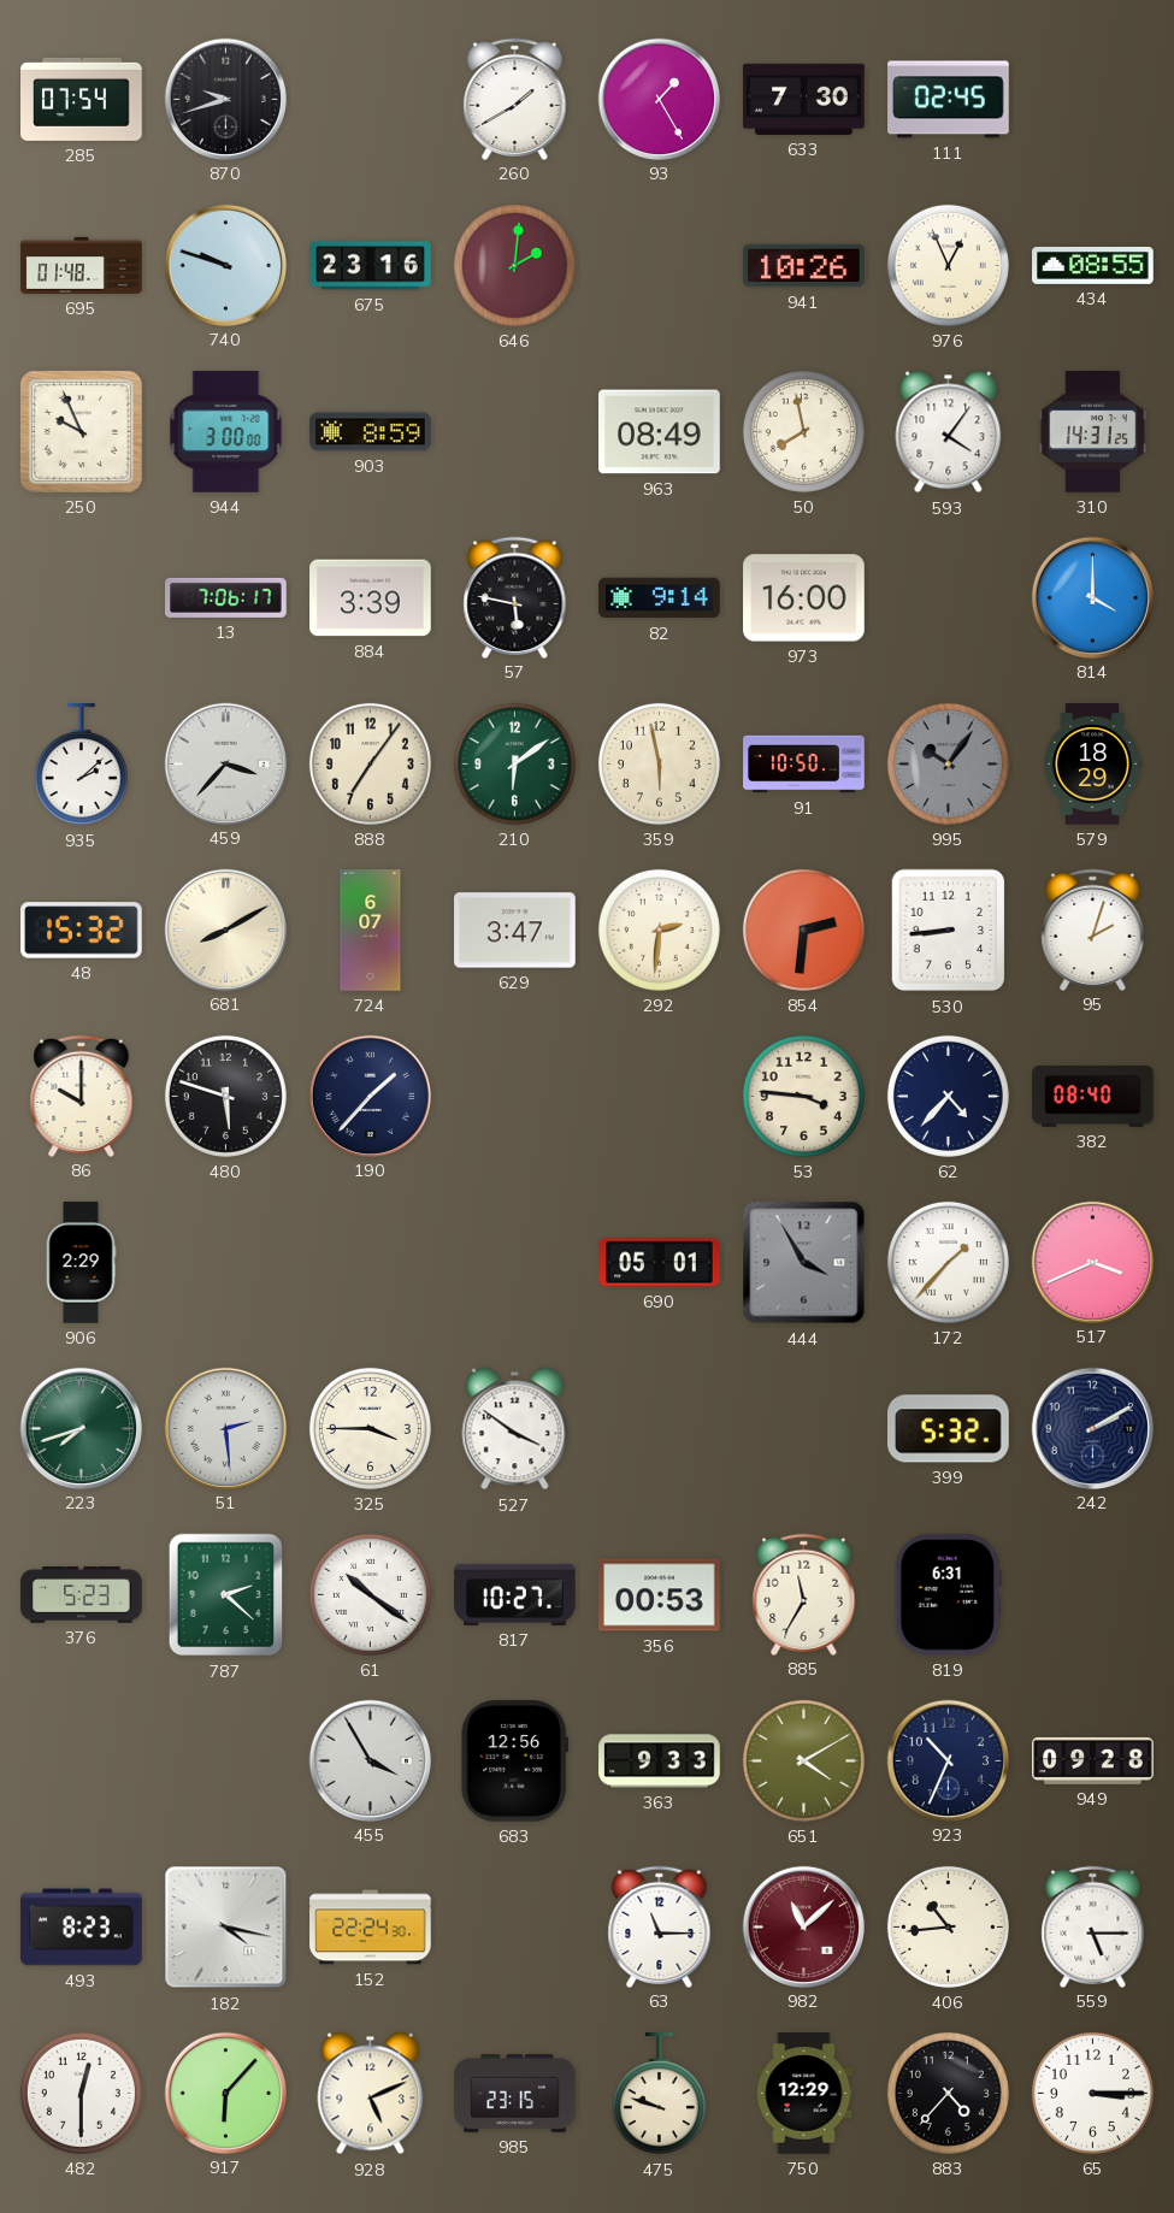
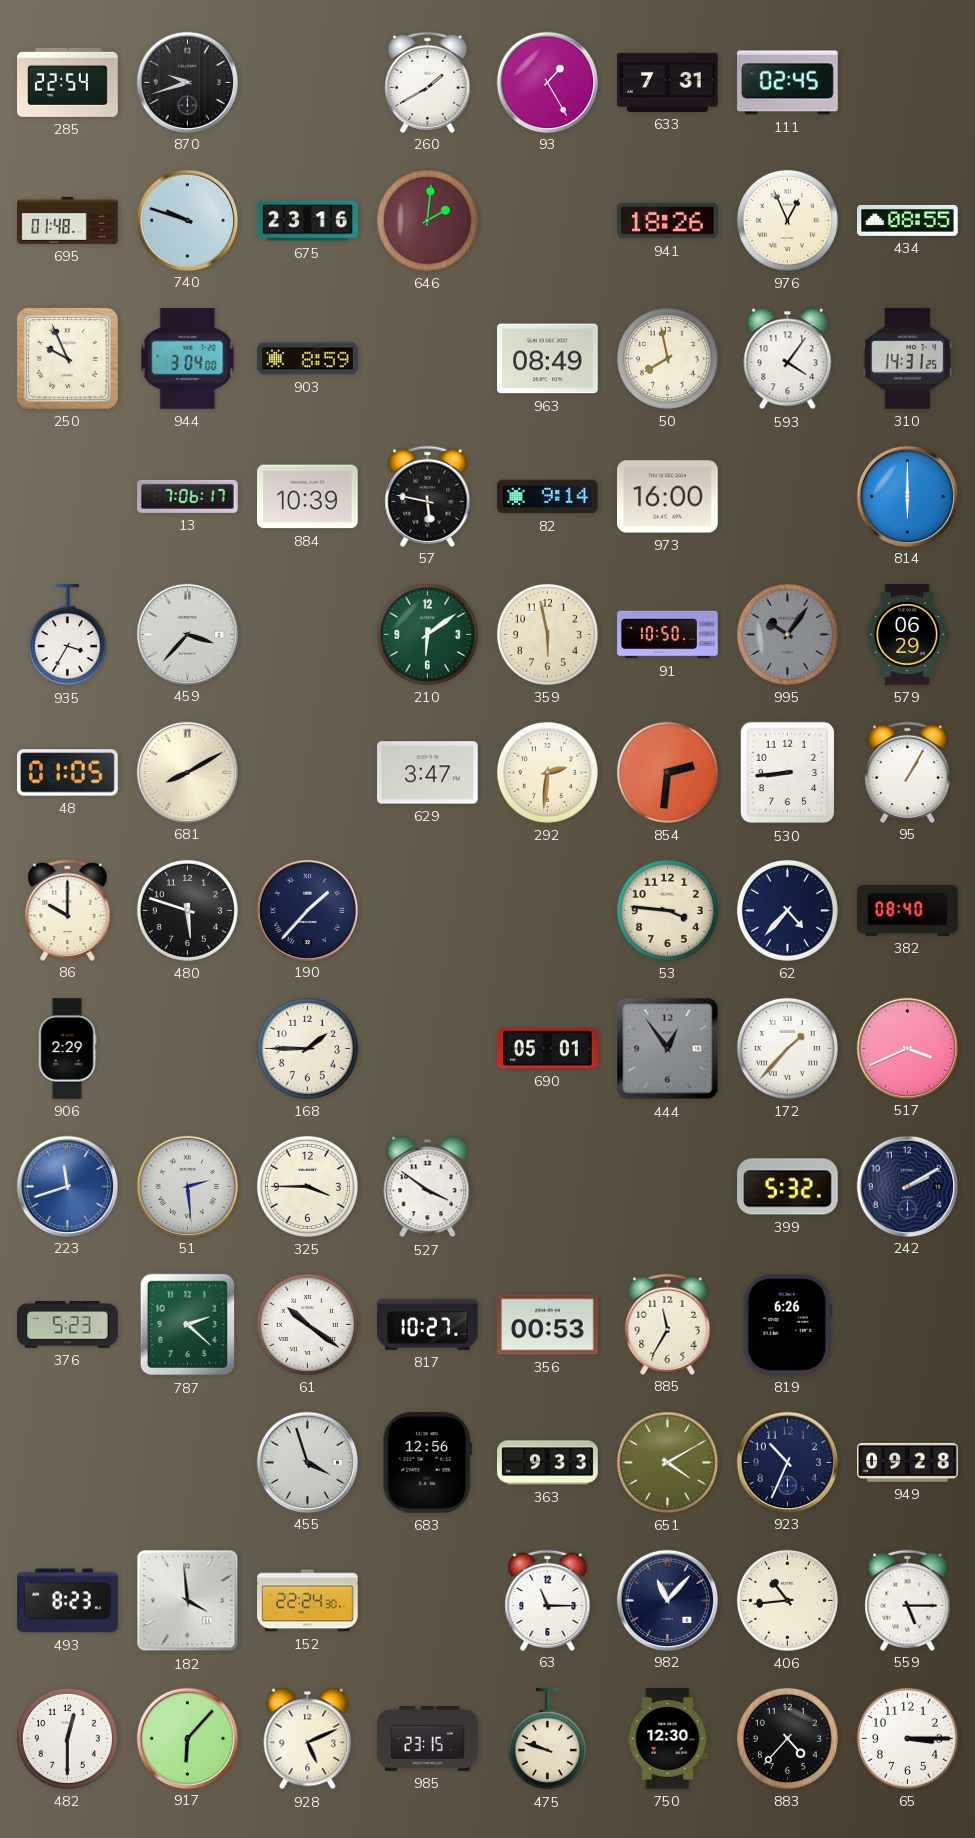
285: 07:54 -> 22:54 (68, 82)
633: 7:30 -> 7:31 (668, 82)
941: 10:26 -> 18:26 (668, 221)
944: 3:00 -> 3:04 (188, 359)
884: 3:39 -> 10:39 (308, 497)
814: 4:00 -> 6:00 (907, 496)
935: 2:08 -> 3:35 (67, 635)
888: 7:06 -> none (370, 763)
579: 18:29 -> 06:29 (907, 635)
48: 15:32 -> 01:05 (68, 773)
724: 6:07 -> none (371, 931)
95: 2:03 -> 1:05 (908, 772)
168: none -> 1:45 (307, 1048)
444: 3:55 -> 12:54 (668, 1049)
223: 7:42 -> 11:42 (67, 1186)
223 dial: green -> blue (67, 1186)
819: 6:31 -> 6:26 (787, 1325)
455: 3:55 -> 3:57 (307, 1462)
182: 4:17 -> 3:59 (188, 1601)
982: 11:08 -> 11:07 (667, 1600)
982 dial: burgundy -> navy (667, 1600)
750: 12:29 -> 12:30 (668, 1739)
